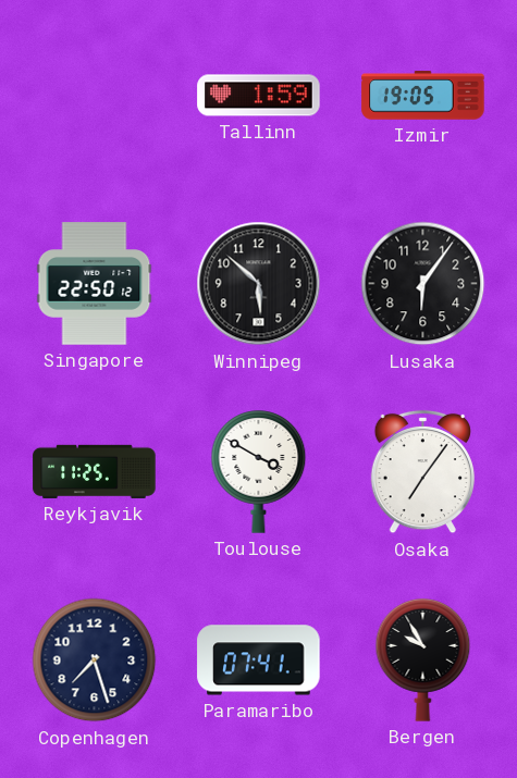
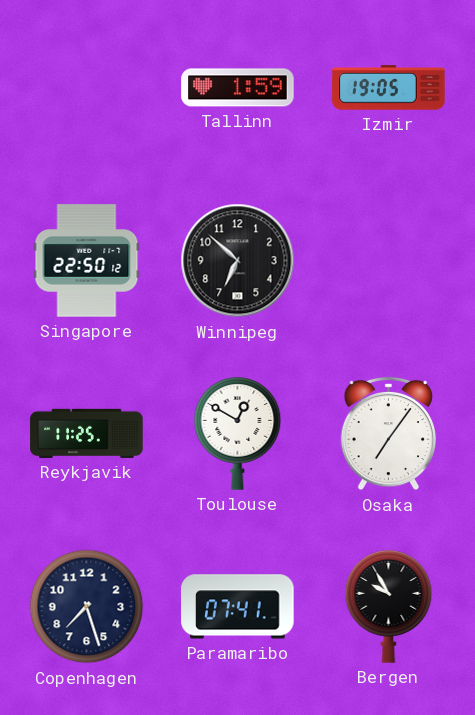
Winnipeg: 5:52 -> 6:52 (238, 261)
Lusaka: 6:06 -> none (423, 284)
Toulouse: 3:50 -> 12:50 (238, 434)
